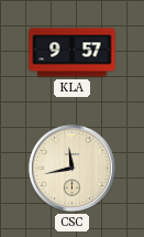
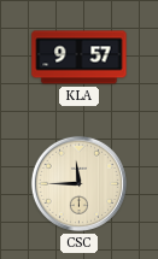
CSC: 11:43 -> 11:45 (78, 183)
